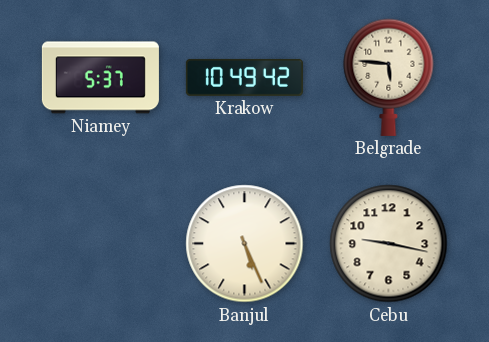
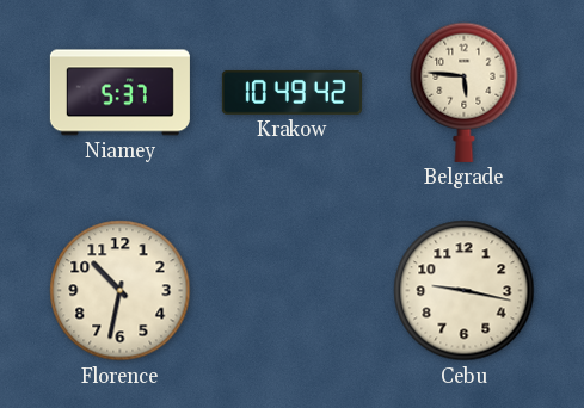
Florence: none -> 10:32 (121, 291)
Banjul: 5:26 -> none (245, 244)
